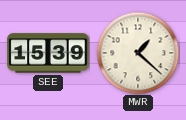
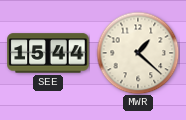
SEE: 15:39 -> 15:44 (48, 53)
